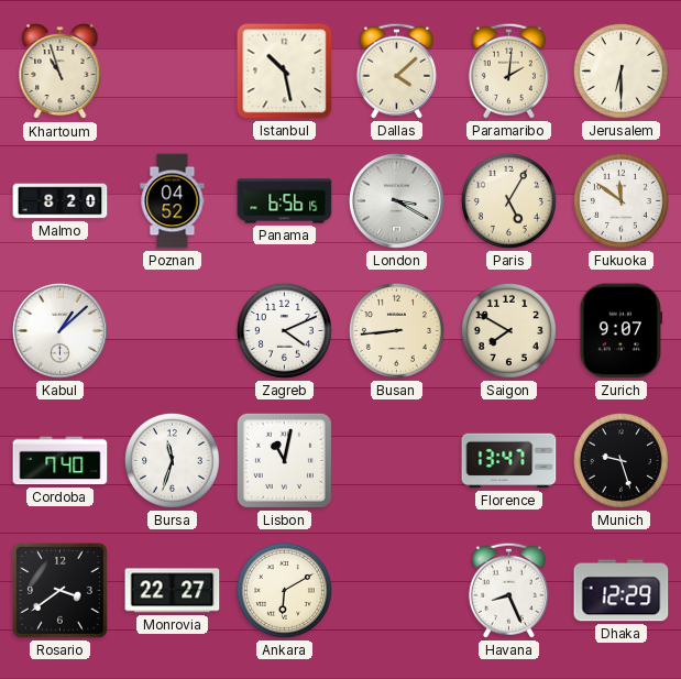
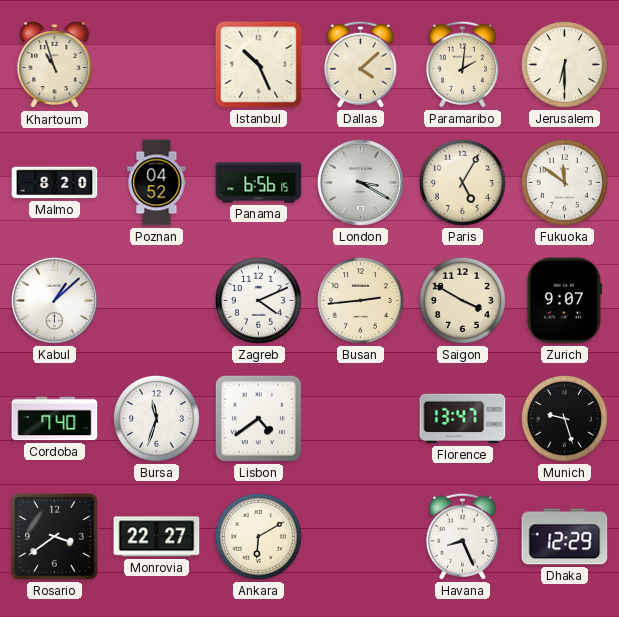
Istanbul: 10:28 -> 10:26 (259, 65)
Busan: 8:44 -> 2:44 (360, 300)
Saigon: 7:50 -> 3:50 (462, 300)
Lisbon: 11:02 -> 4:39 (258, 418)
